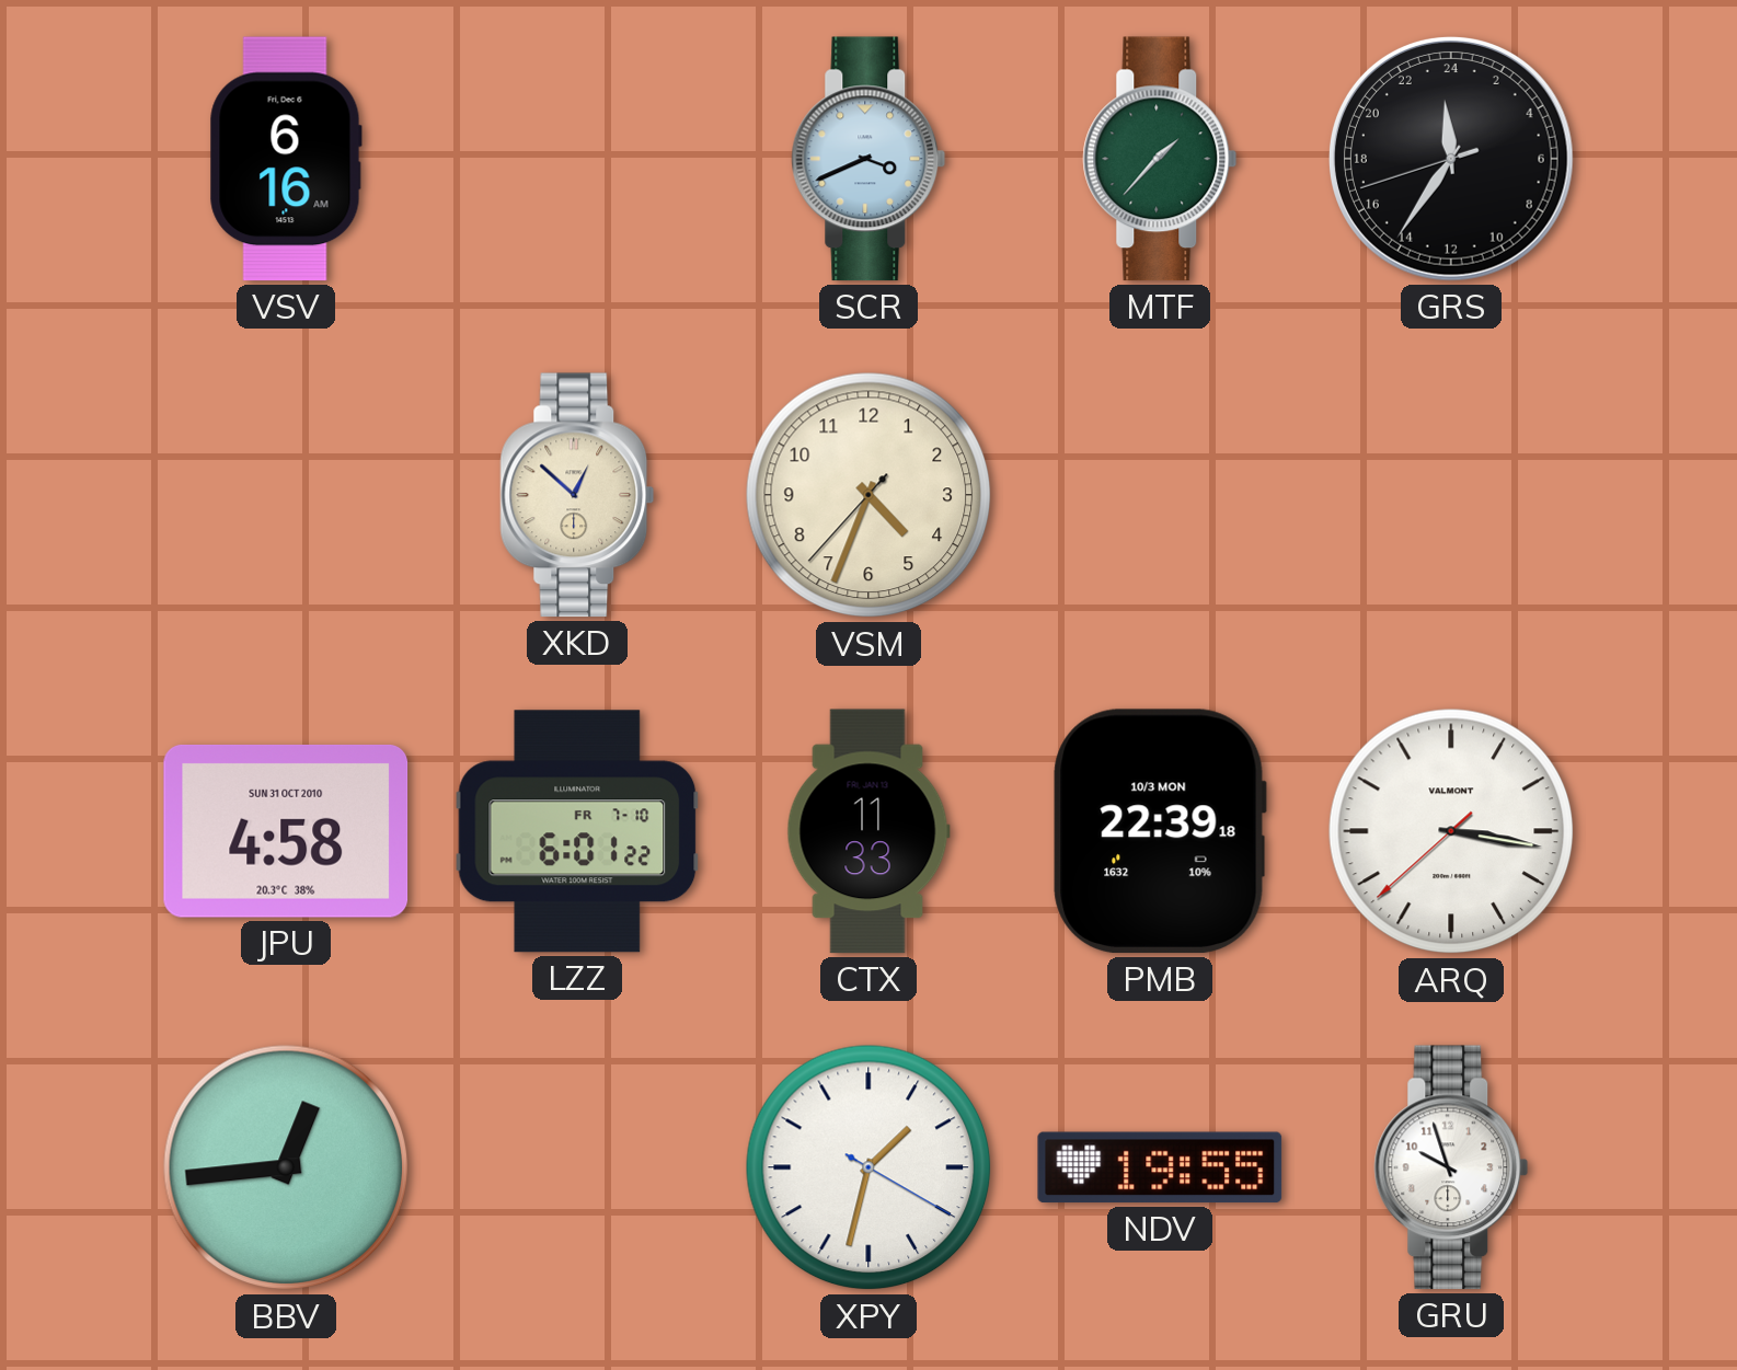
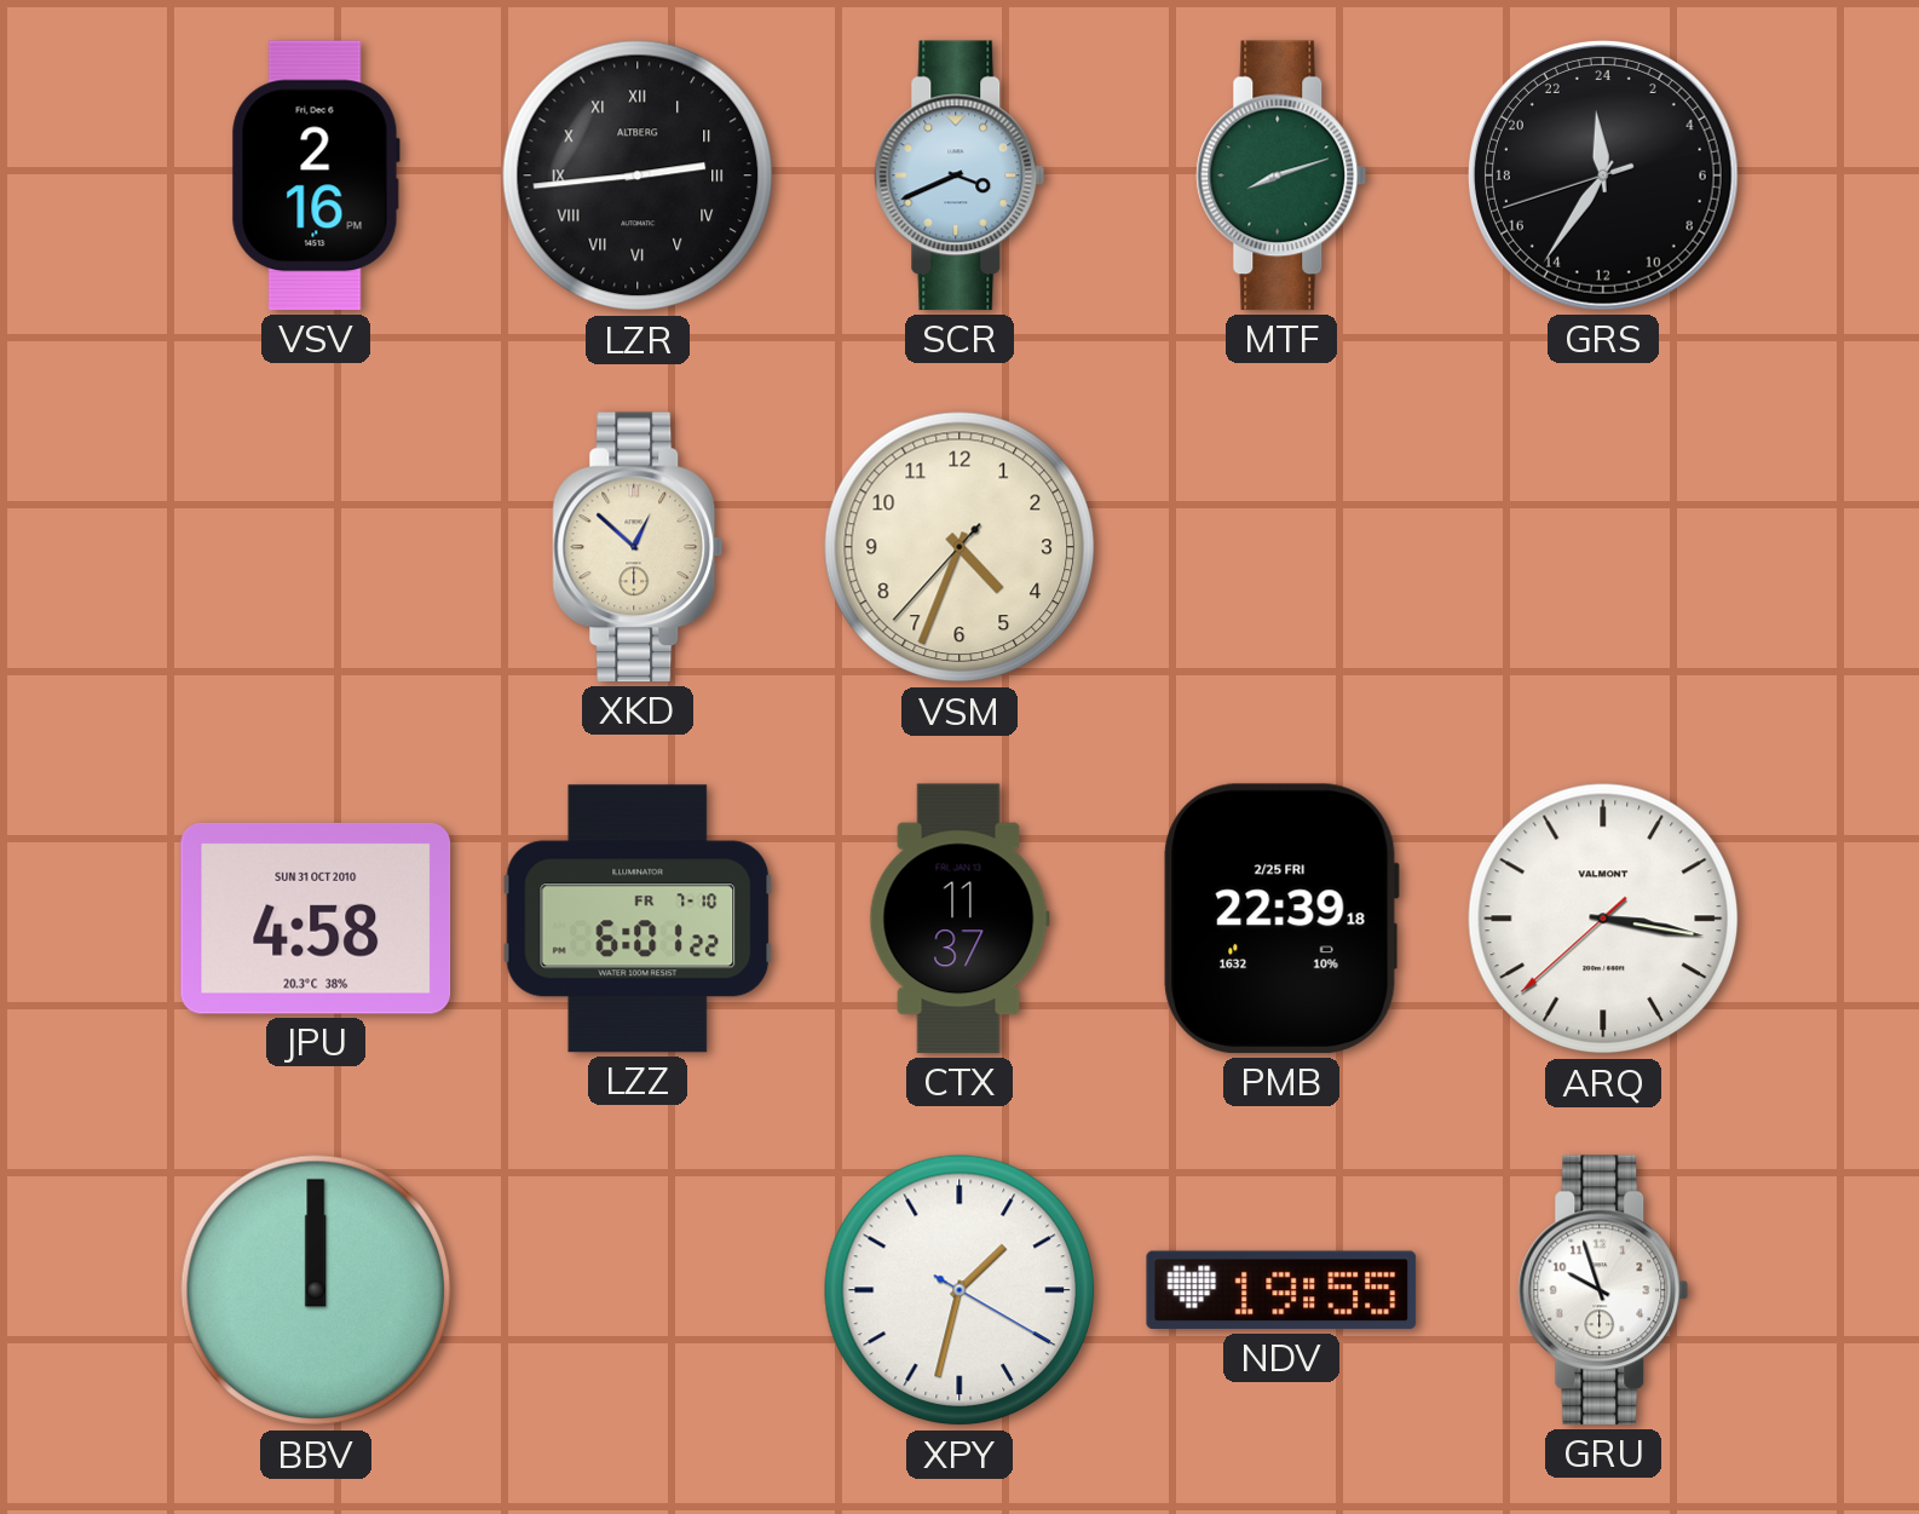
VSV: 6:16 -> 2:16 (316, 175)
LZR: none -> 2:44 (638, 175)
MTF: 1:37 -> 8:12 (1281, 175)
CTX: 11:33 -> 11:37 (959, 919)
PMB date: 10/3 MON -> 2/25 FRI (1281, 919)
BBV: 12:44 -> 12:00 (316, 1290)
